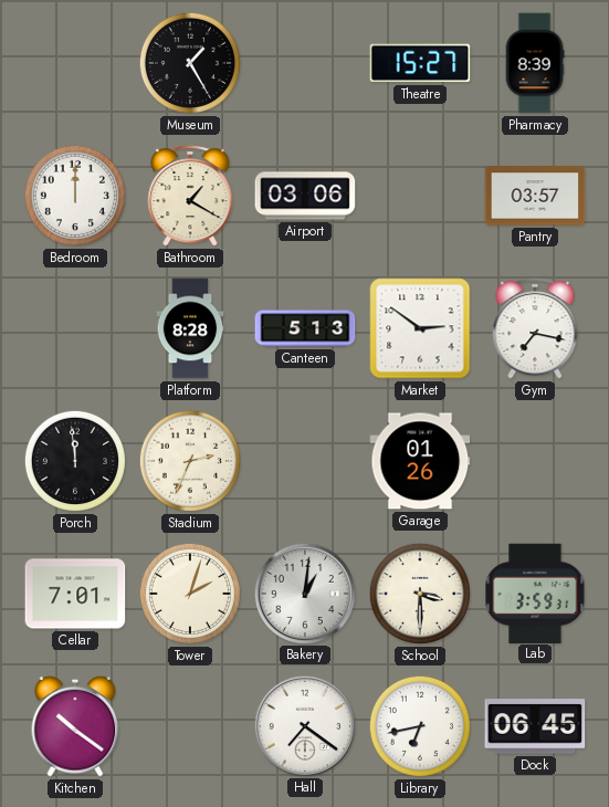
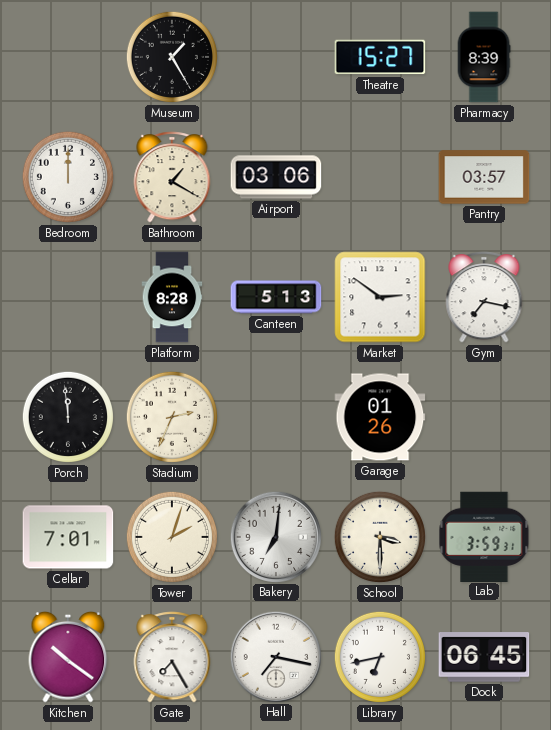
Bakery: 1:01 -> 7:01 (275, 536)
Gate: none -> 7:25 (172, 657)
Hall: 7:21 -> 7:17 (275, 656)
